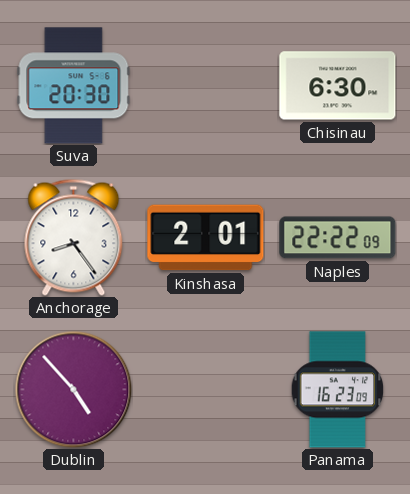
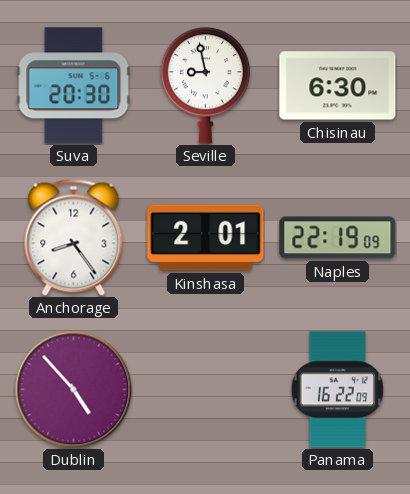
Seville: none -> 8:58 (205, 86)
Naples: 22:22 -> 22:19 (338, 238)
Panama: 16:23 -> 16:22 (338, 390)
